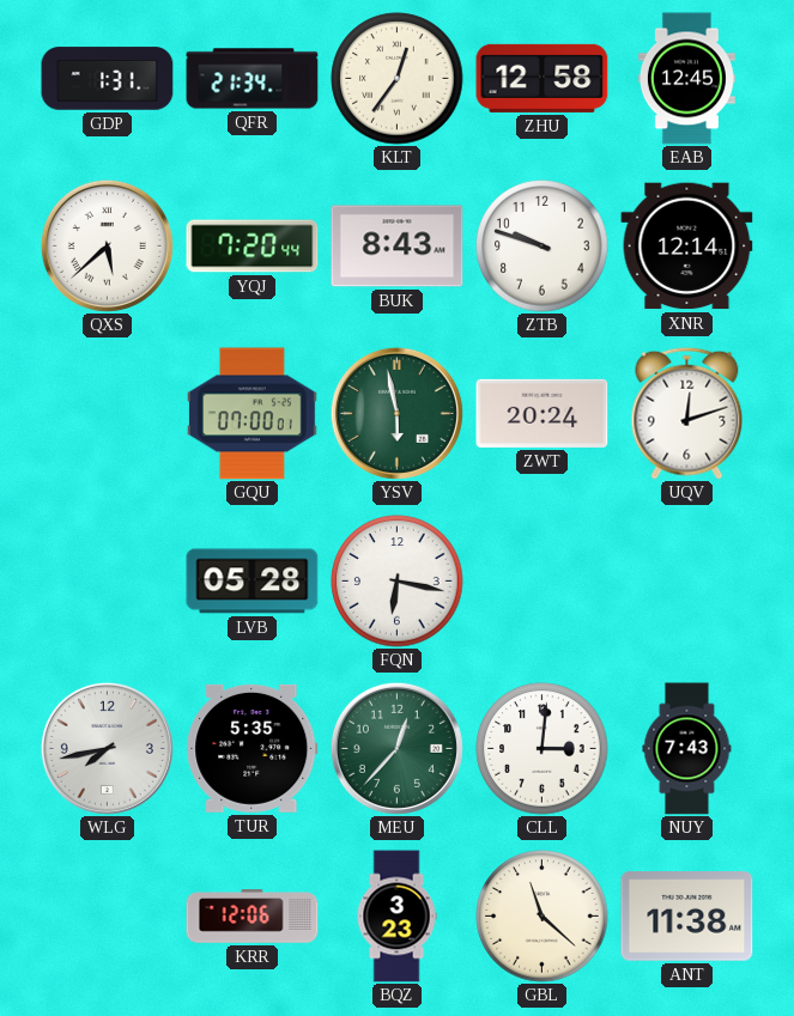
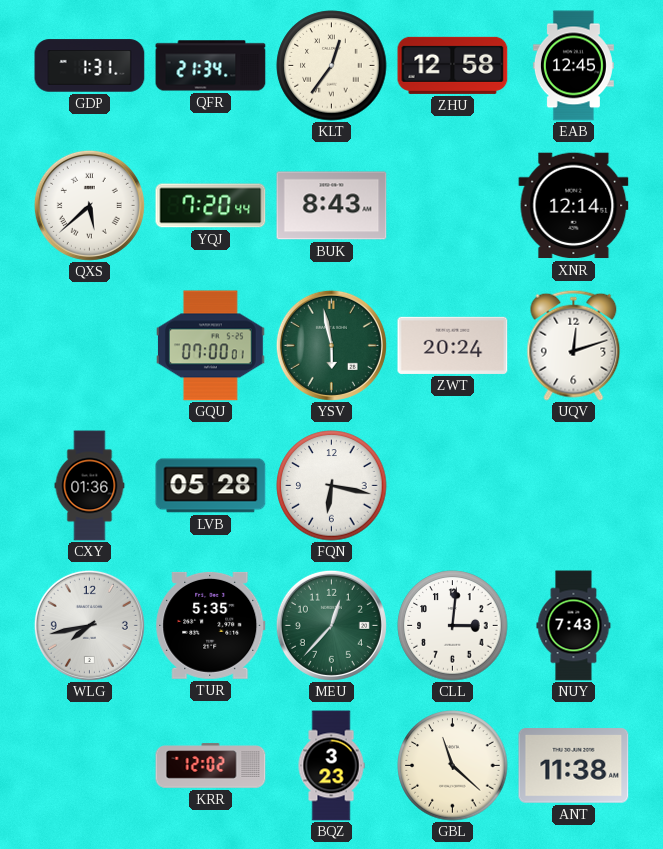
ZTB: 9:48 -> none (543, 247)
CXY: none -> 01:36 (90, 486)
KRR: 12:06 -> 12:02 (211, 766)
